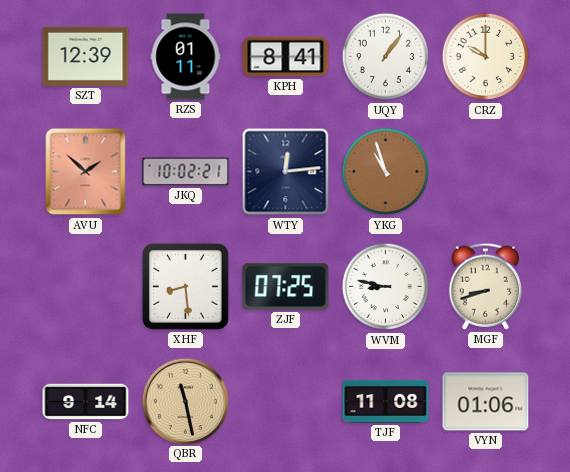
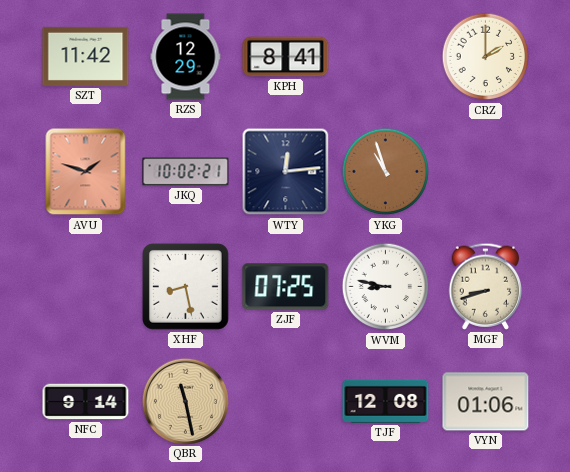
SZT: 12:39 -> 11:42 (86, 56)
RZS: 01:11 -> 12:29 (186, 57)
UQY: 1:06 -> none (386, 57)
CRZ: 10:00 -> 2:00 (486, 57)
AVU: 1:52 -> 1:48 (86, 172)
XHF: 8:29 -> 8:28 (185, 286)
TJF: 11:08 -> 12:08 (386, 401)
